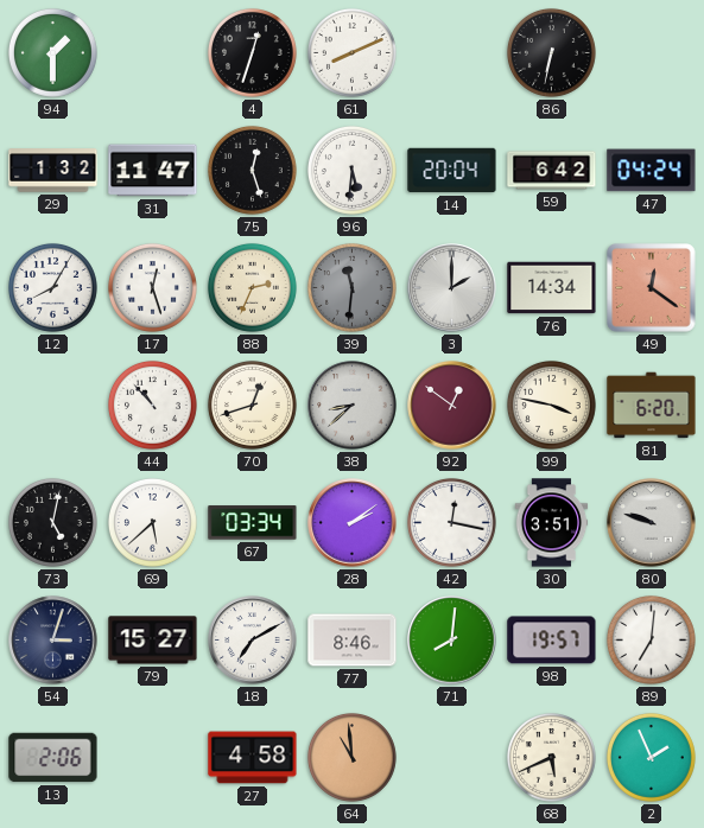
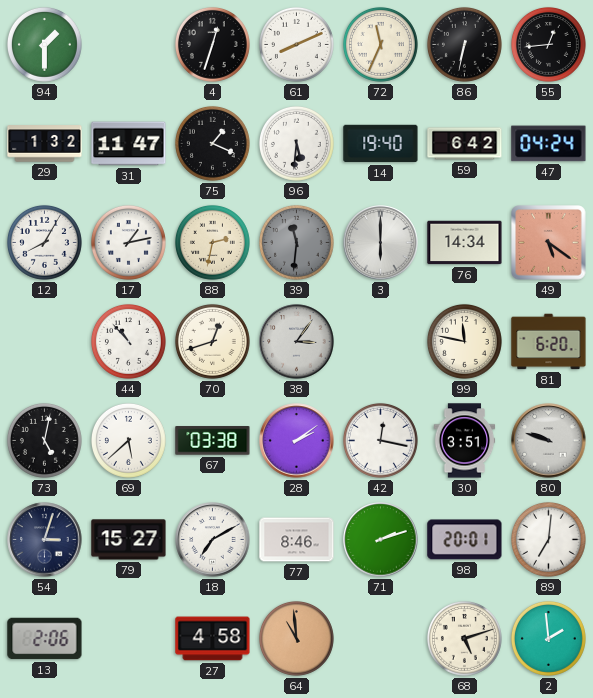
72: none -> 11:34 (380, 44)
55: none -> 12:44 (548, 44)
75: 12:27 -> 1:19 (212, 143)
14: 20:04 -> 19:40 (381, 144)
17: 12:27 -> 1:13 (128, 242)
88: 2:34 -> 2:32 (212, 242)
3: 2:00 -> 6:00 (381, 243)
49: 12:21 -> 5:21 (549, 243)
38: 8:38 -> 3:06 (297, 342)
92: 12:51 -> none (452, 406)
99: 3:47 -> 11:47 (464, 341)
67: 03:34 -> 03:38 (213, 441)
71: 8:01 -> 2:12 (381, 540)
98: 19:57 -> 20:01 (465, 540)
68: 5:41 -> 5:12 (464, 638)
2: 1:56 -> 1:59 (548, 638)
